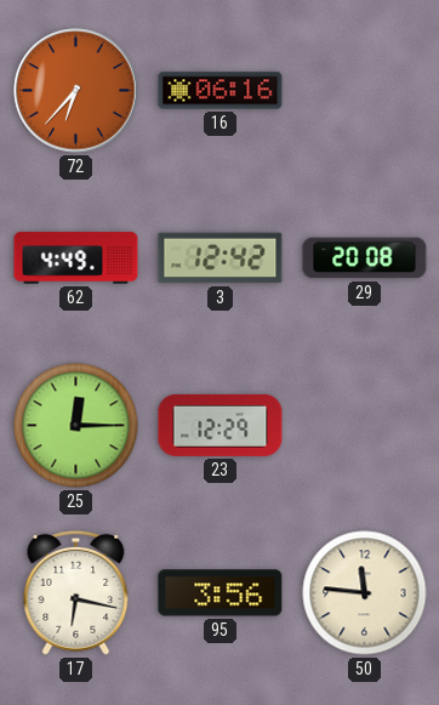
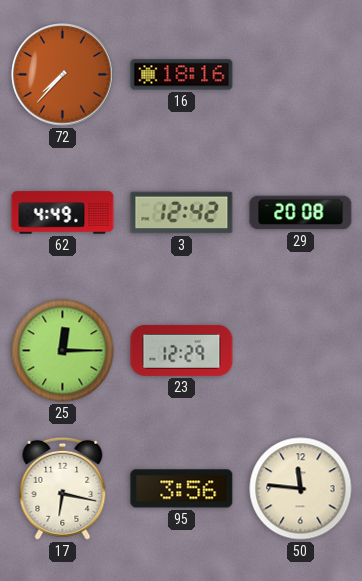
72: 6:37 -> 7:37 (63, 75)
16: 06:16 -> 18:16 (182, 75)
